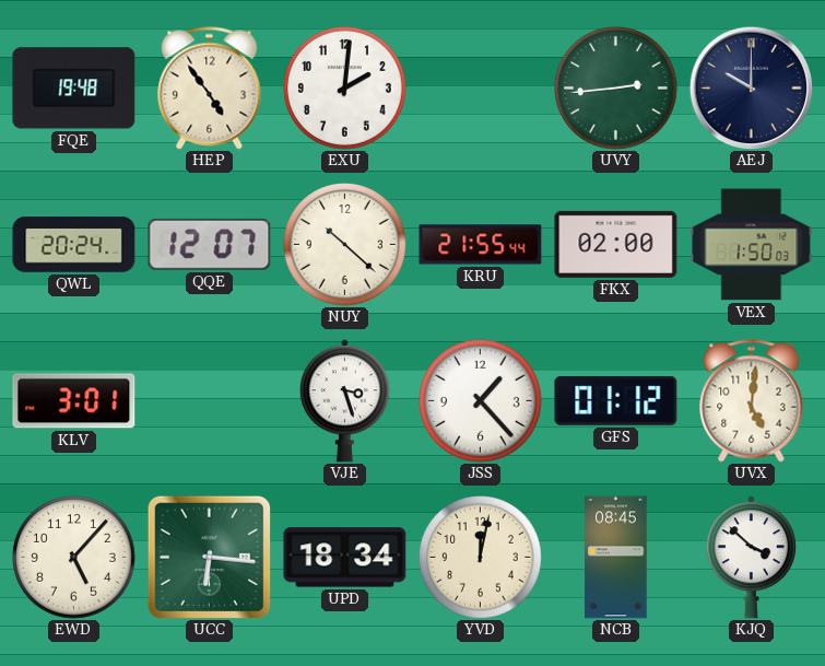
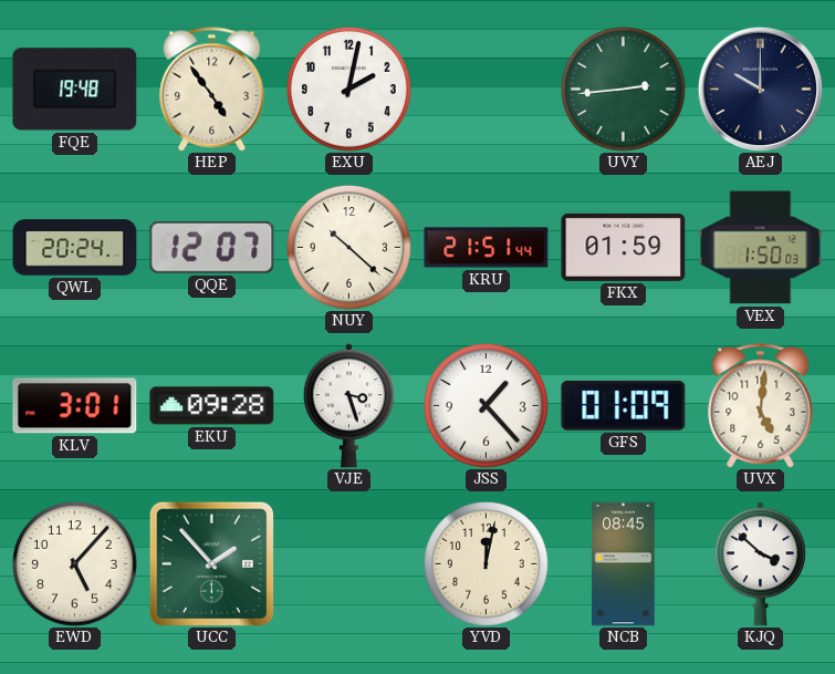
EXU: 2:01 -> 2:02 (349, 90)
KRU: 21:55 -> 21:51 (487, 248)
FKX: 02:00 -> 01:59 (624, 247)
EKU: none -> 09:28 (212, 406)
GFS: 01:12 -> 01:09 (624, 405)
UCC: 6:16 -> 1:53 (211, 563)
UPD: 18:34 -> none (345, 558)
